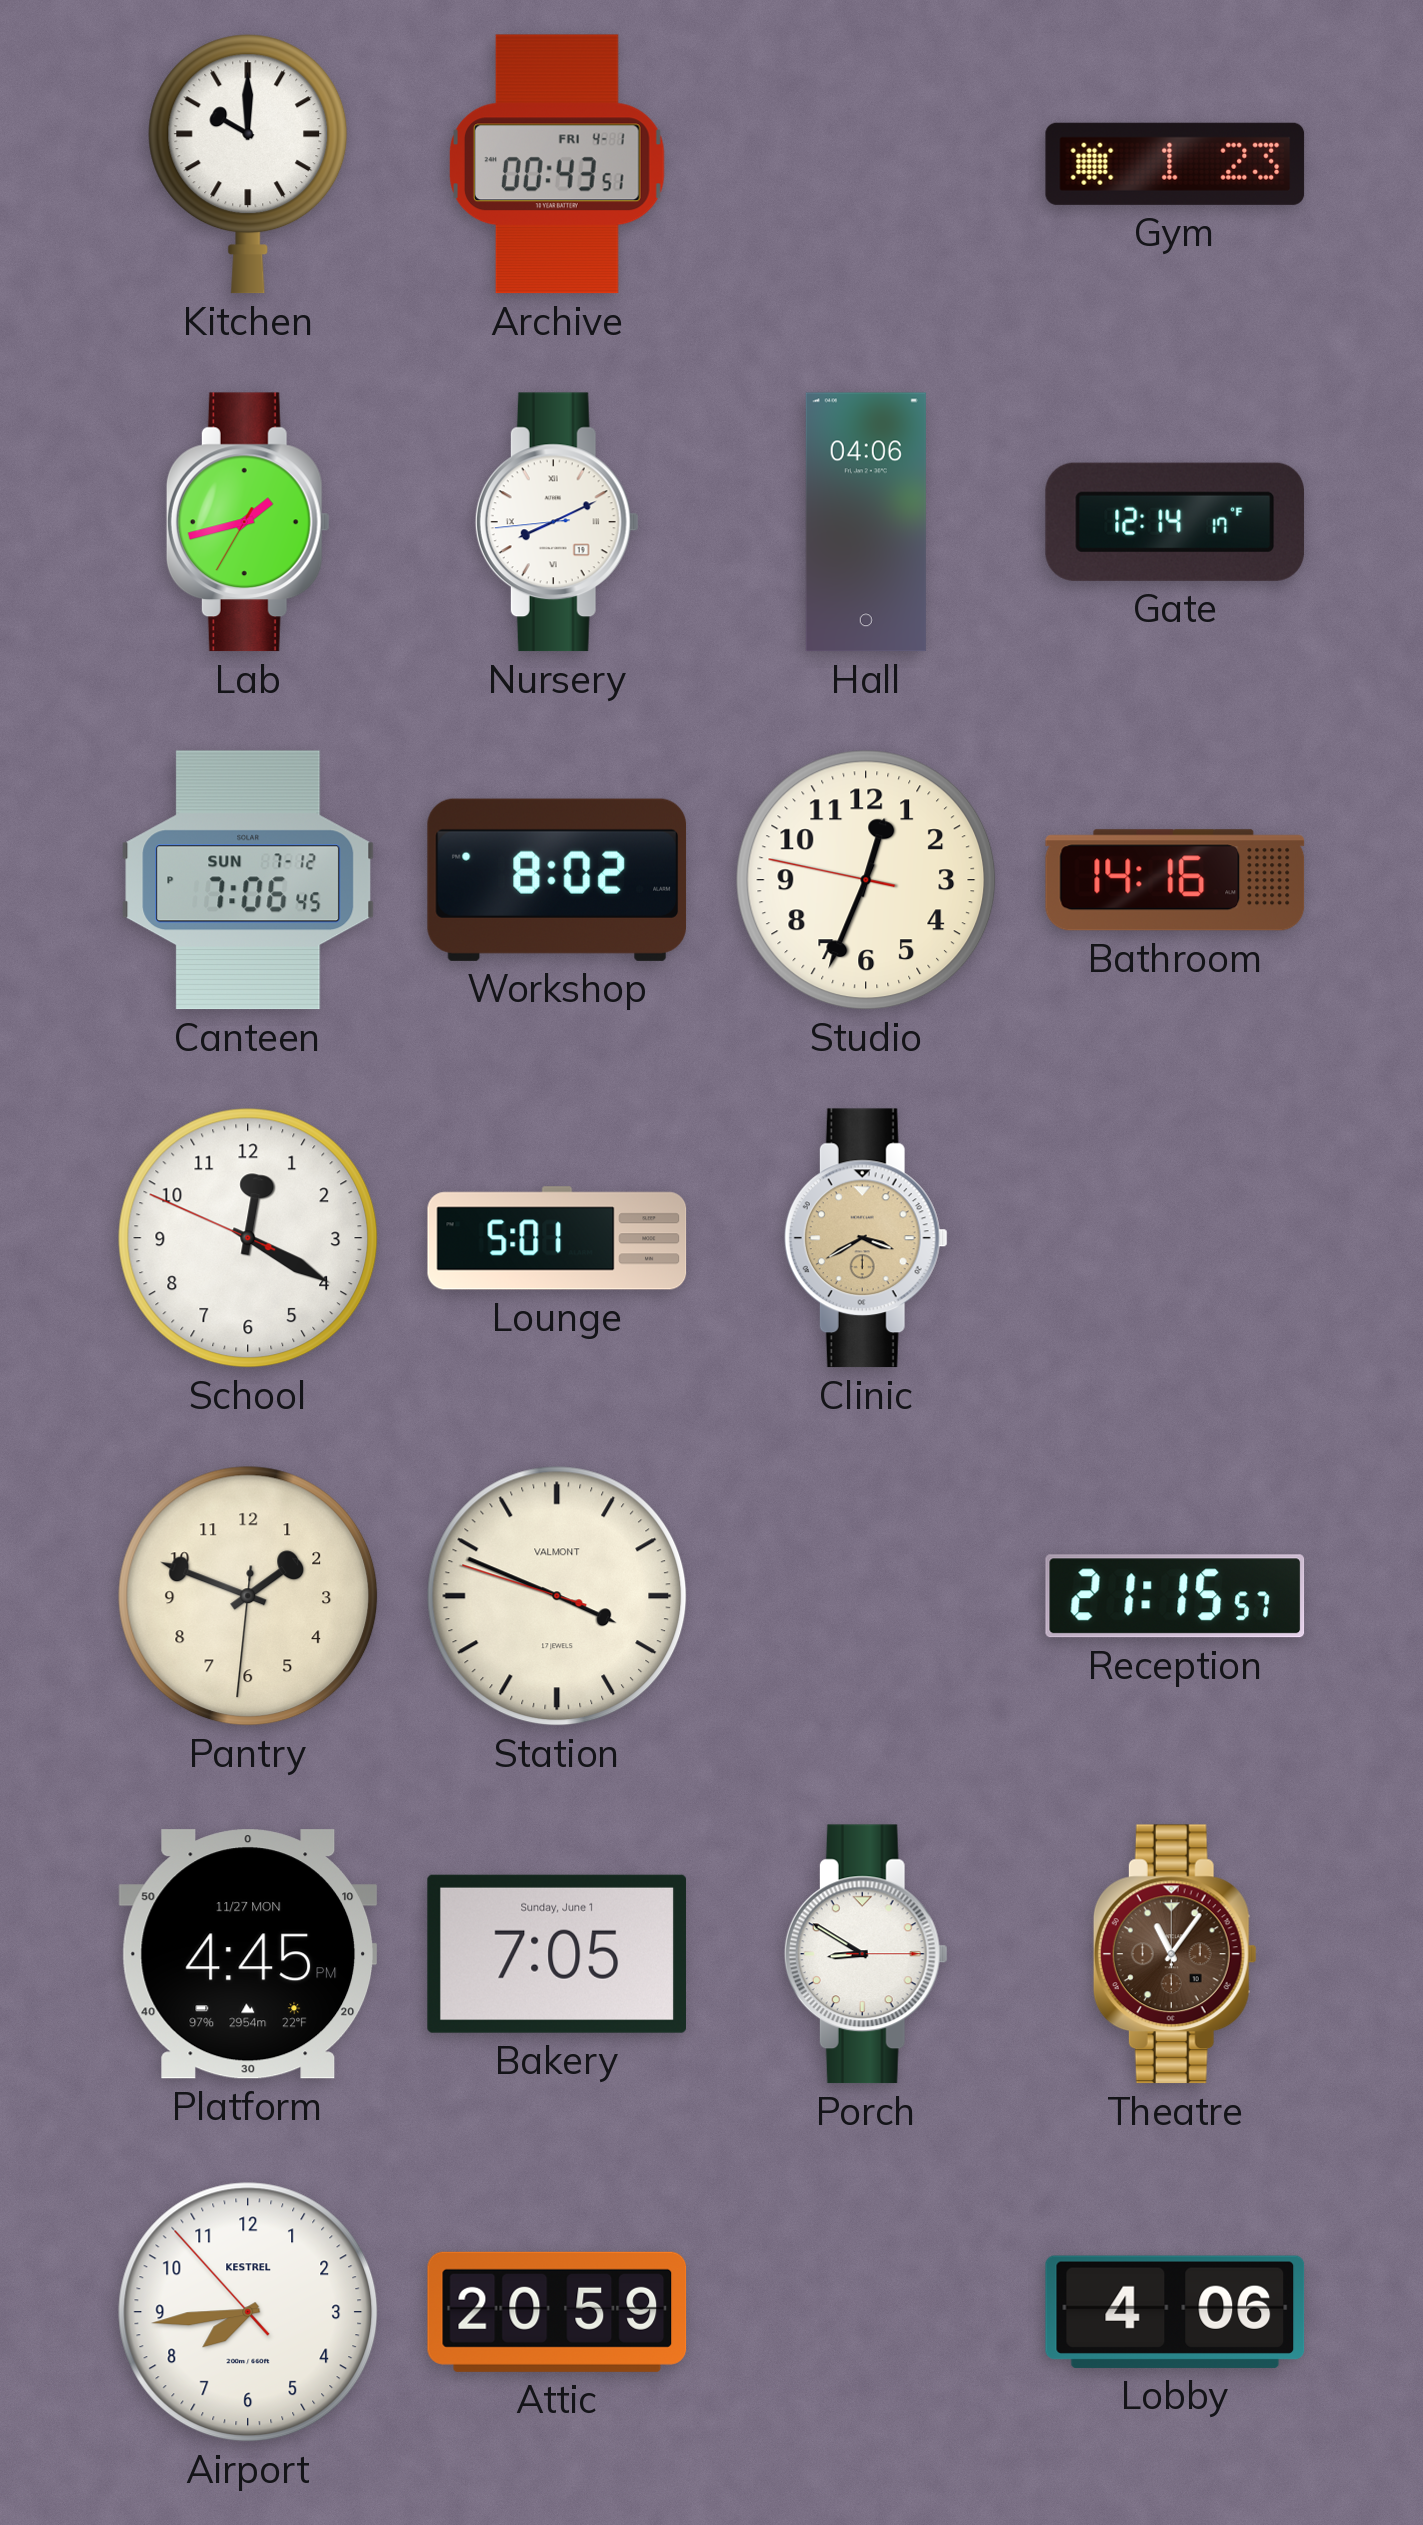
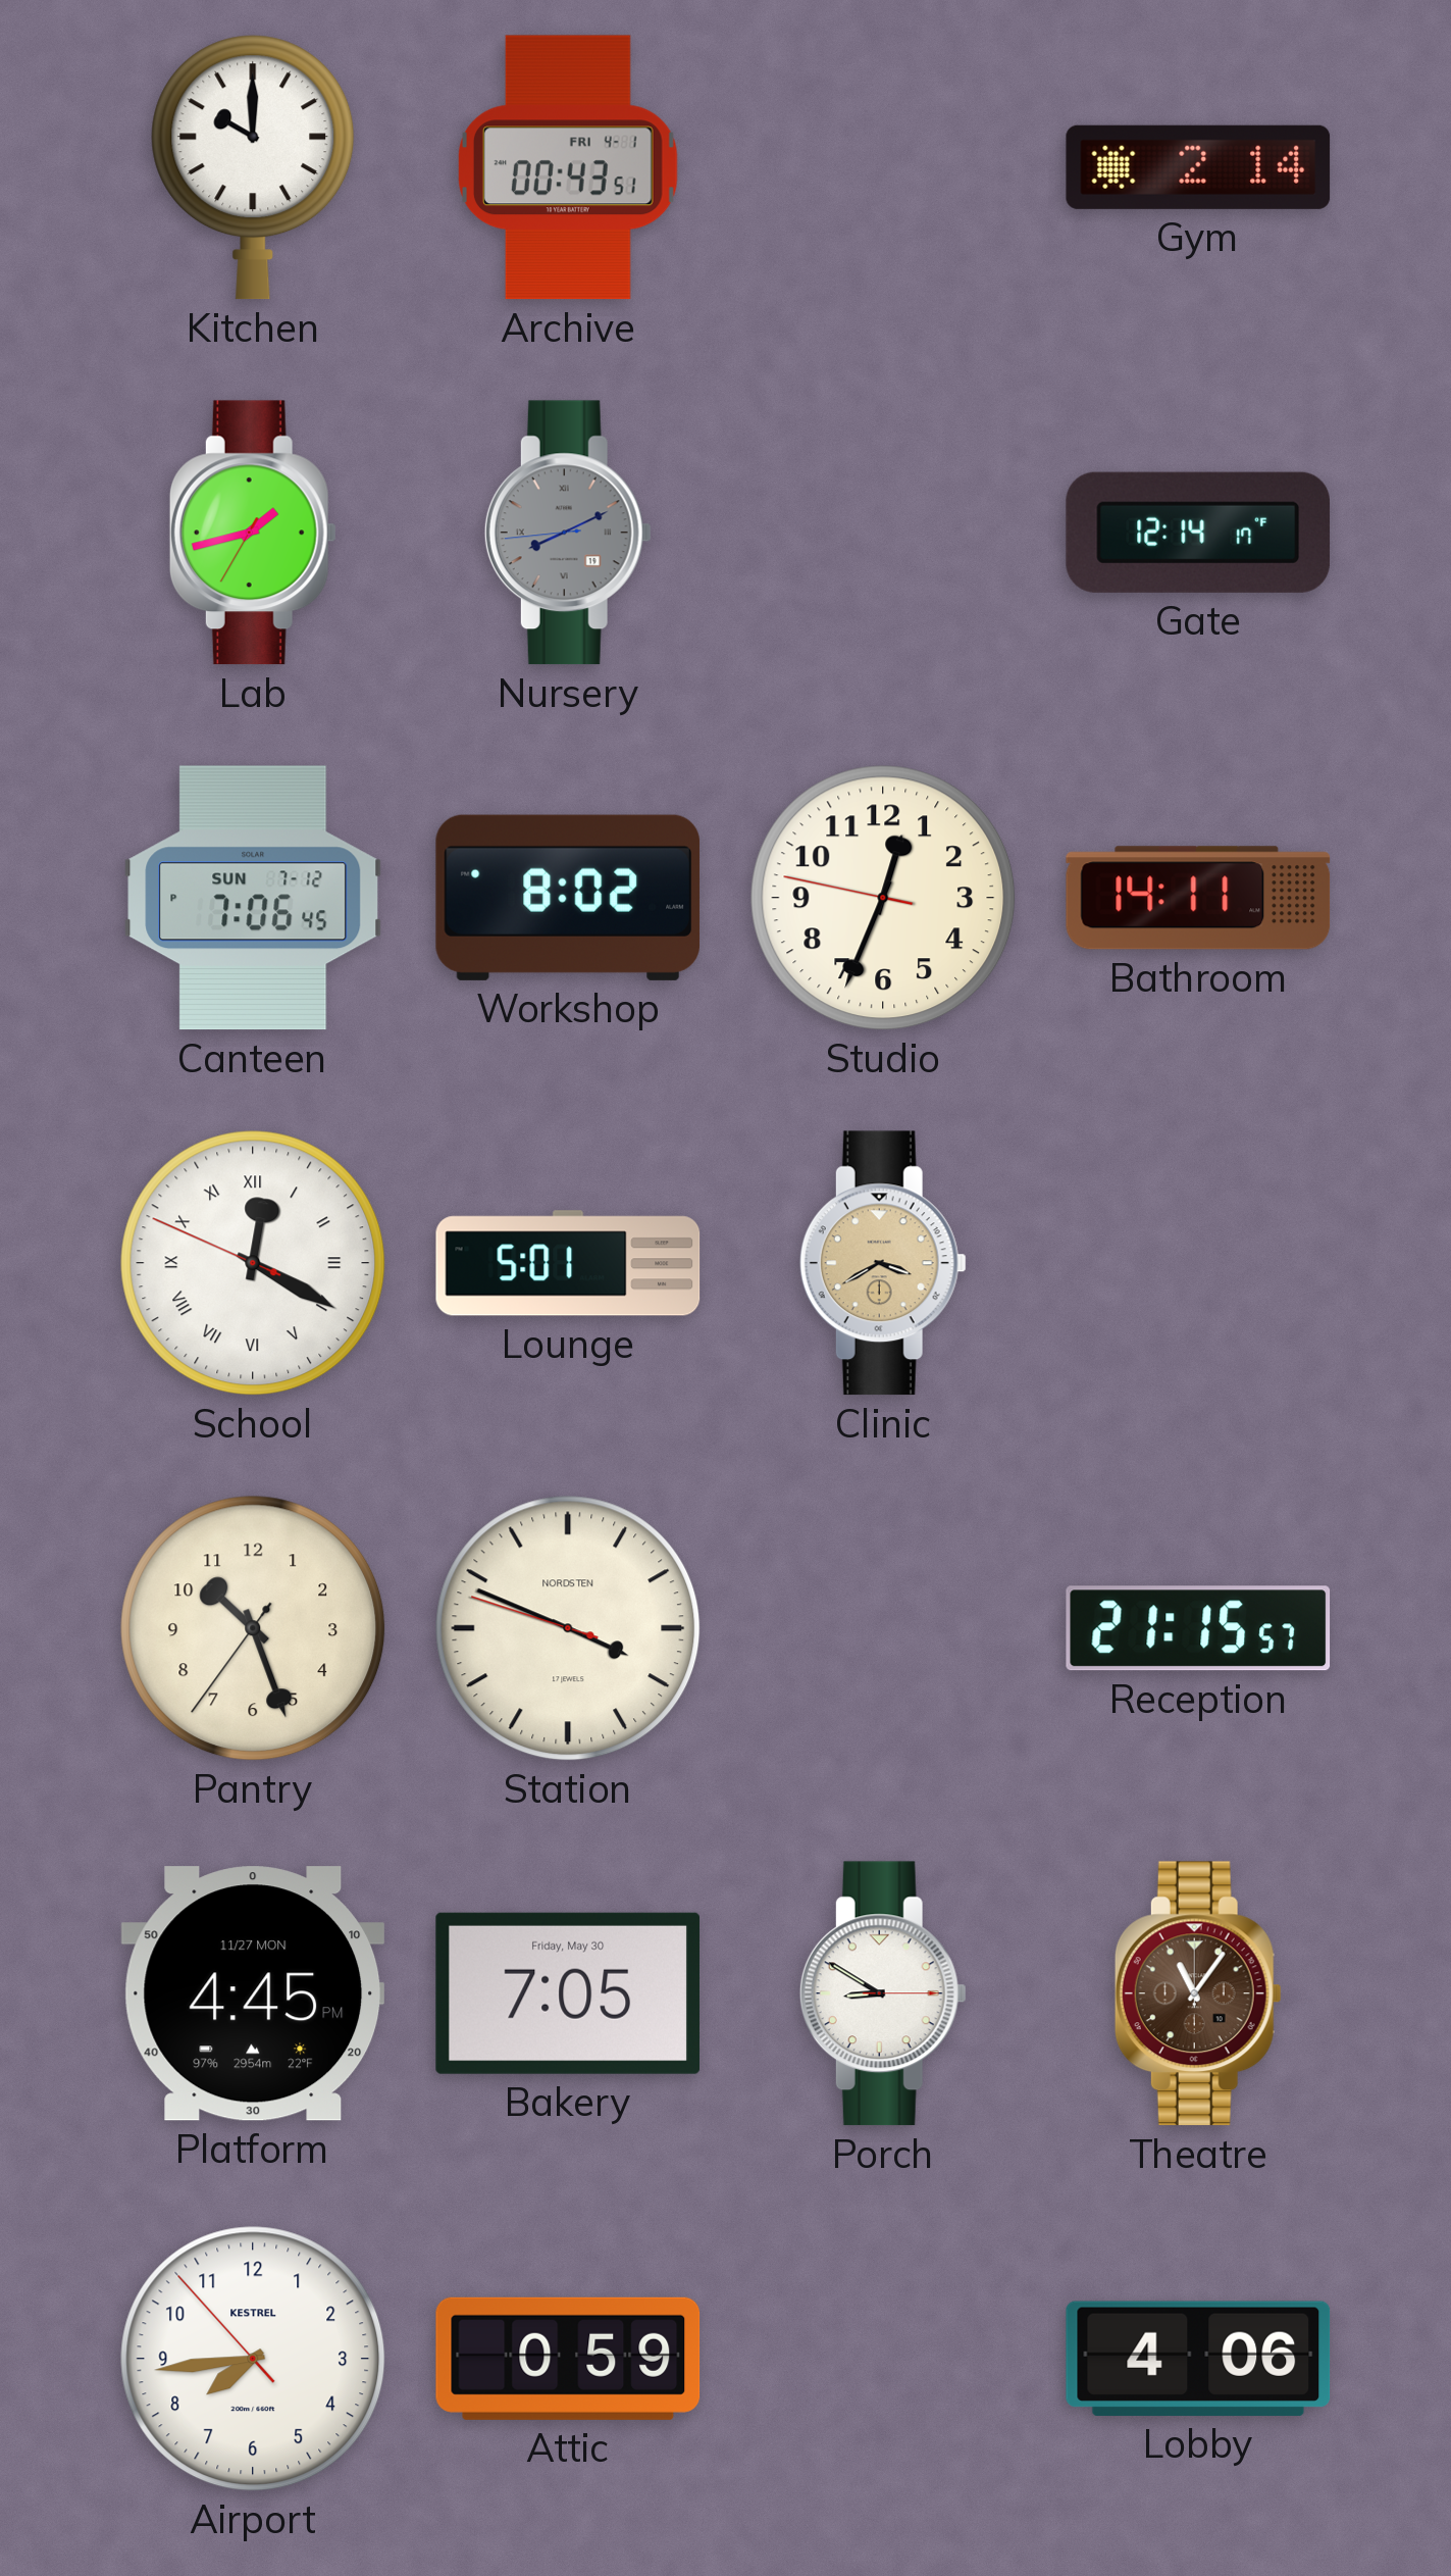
Gym: 1:23 -> 2:14 (1198, 167)
Nursery dial: white -> grey (568, 533)
Hall: 04:06 -> none (866, 522)
Bathroom: 14:16 -> 14:11 (1198, 898)
School numerals: Arabic -> Roman (253, 1263)
Pantry: 1:48 -> 10:26 (253, 1628)
Station brand: VALMONT -> NORDSTEN (568, 1628)
Bakery date: Sunday, June 1 -> Friday, May 30 (567, 1993)
Attic: 20:59 -> 0:59 (568, 2359)
